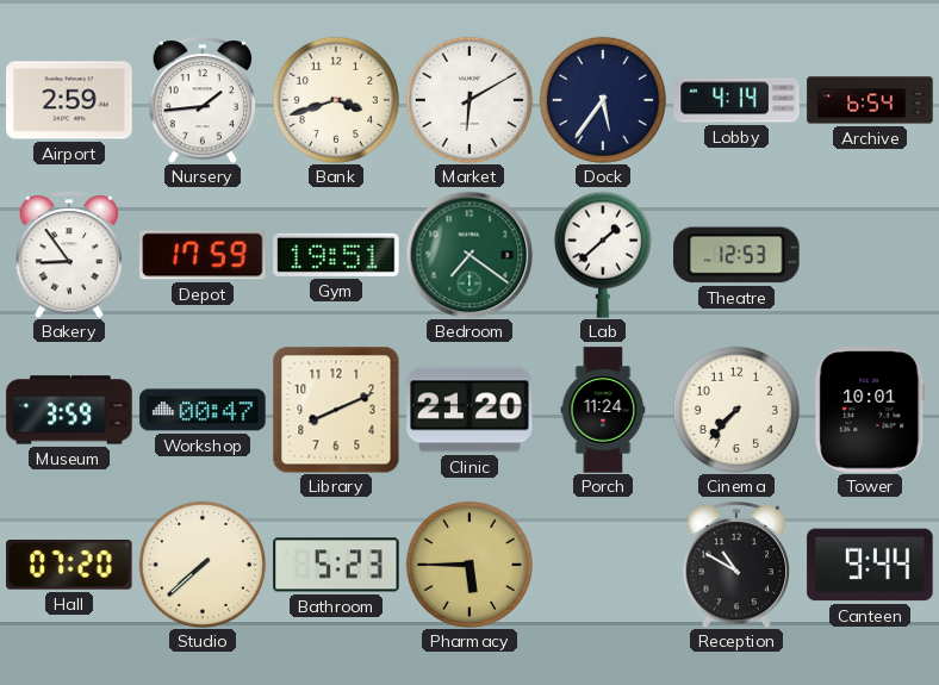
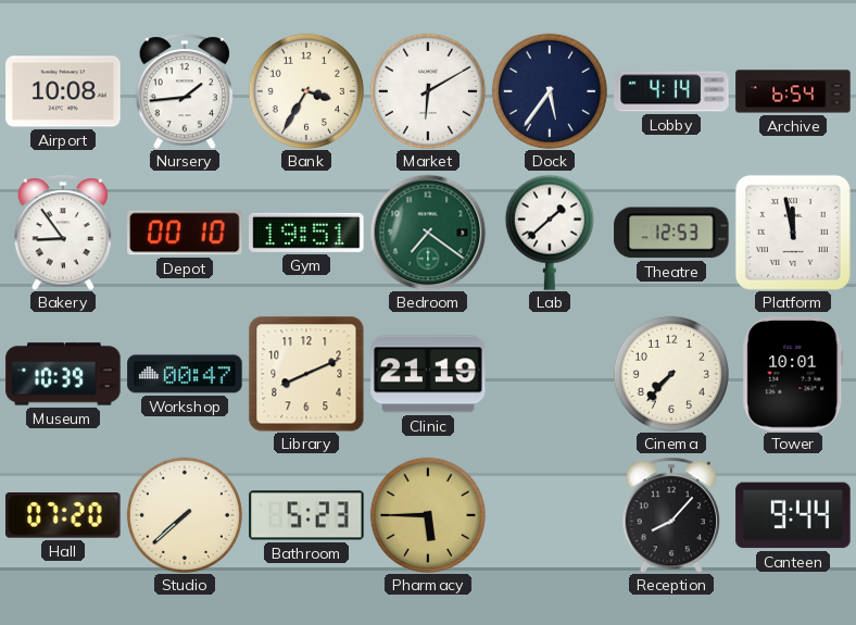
Airport: 2:59 -> 10:08 (63, 91)
Bank: 3:42 -> 3:35 (306, 91)
Depot: 17:59 -> 00:10 (185, 233)
Platform: none -> 11:58 (793, 233)
Museum: 3:59 -> 10:39 (63, 374)
Clinic: 21:20 -> 21:19 (428, 374)
Porch: 11:24 -> none (603, 410)
Reception: 10:50 -> 8:07 (671, 515)
